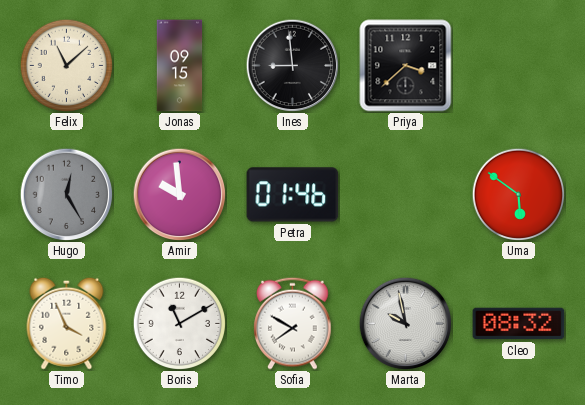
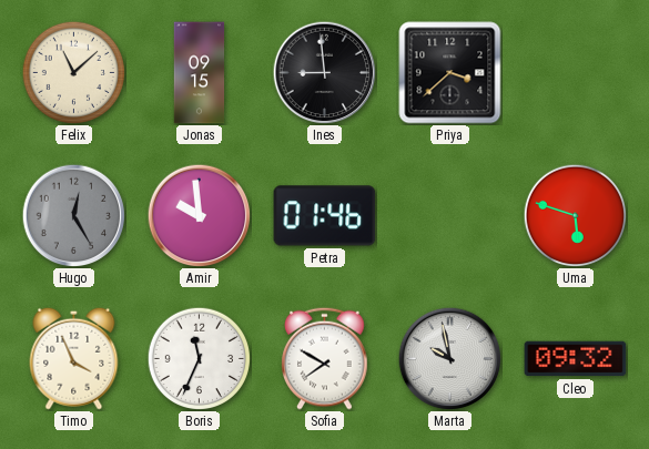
Uma: 5:51 -> 5:48 (575, 215)
Boris: 11:10 -> 11:34 (199, 358)
Cleo: 08:32 -> 09:32 (576, 359)
